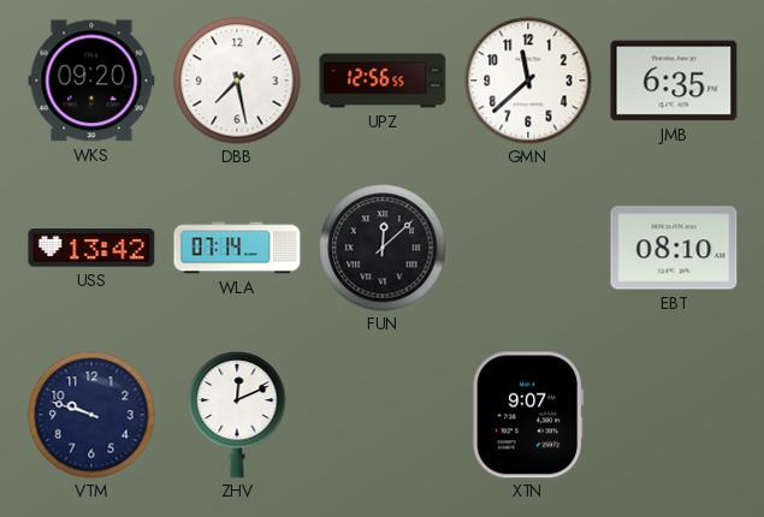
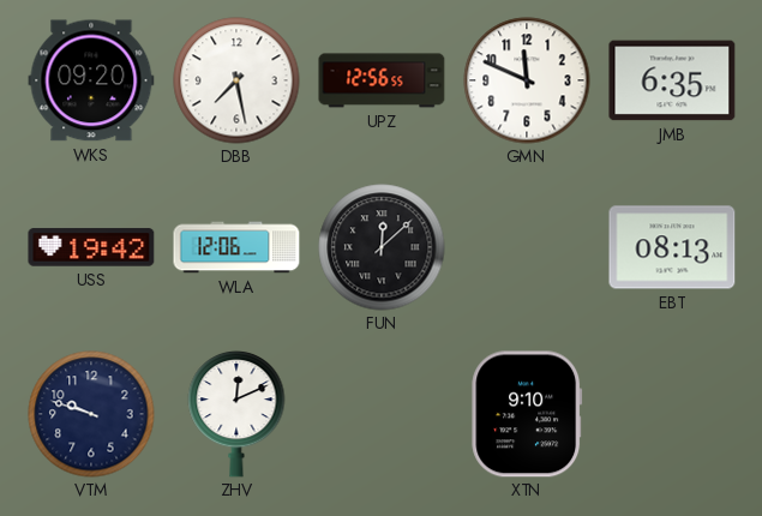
GMN: 11:38 -> 11:49 (527, 80)
USS: 13:42 -> 19:42 (91, 247)
WLA: 07:14 -> 12:06 (236, 247)
EBT: 08:10 -> 08:13 (672, 247)
XTN: 9:07 -> 9:10 (527, 414)
